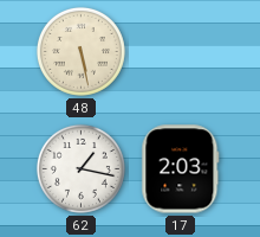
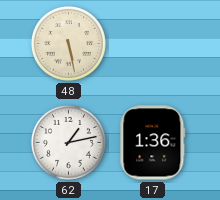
62: 1:17 -> 1:13 (68, 142)
17: 2:03 -> 1:36 (153, 143)
